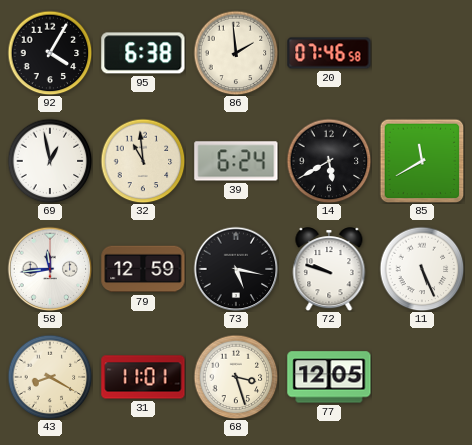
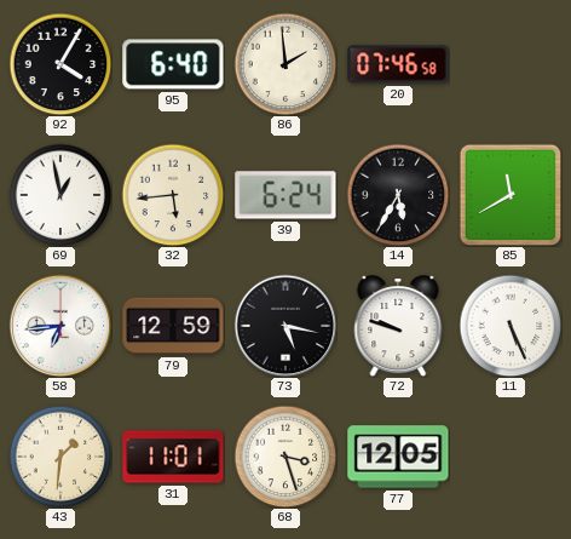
95: 6:38 -> 6:40 (173, 64)
32: 10:59 -> 5:44 (173, 195)
14: 5:40 -> 5:35 (398, 195)
58: 11:44 -> 6:44 (60, 326)
43: 8:20 -> 1:31 (60, 457)
